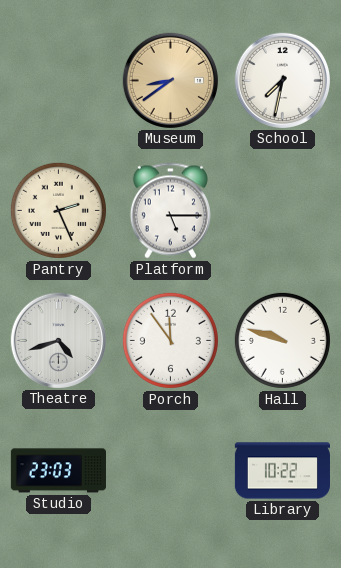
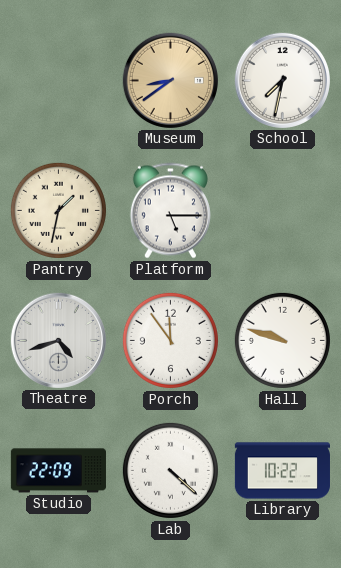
Pantry: 2:26 -> 1:32 (58, 210)
Studio: 23:03 -> 22:09 (58, 471)
Lab: none -> 4:22 (170, 470)
